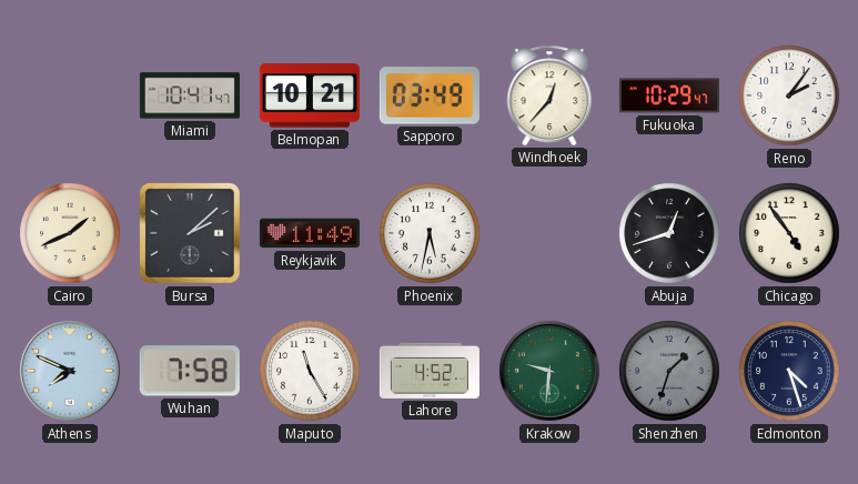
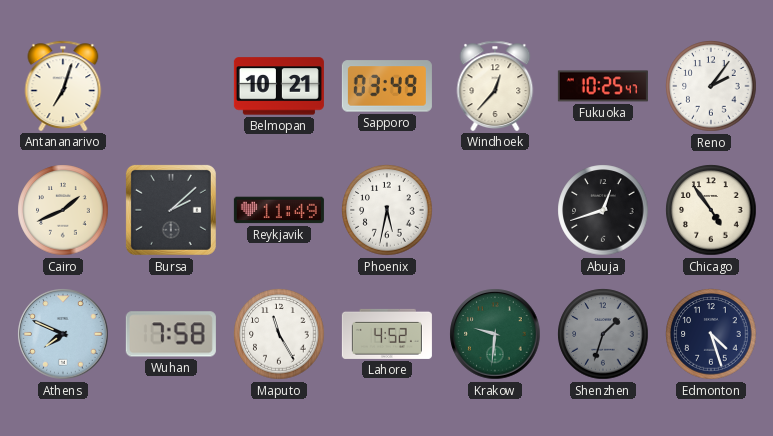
Antananarivo: none -> 7:03 (63, 86)
Miami: 10:41 -> none (190, 95)
Fukuoka: 10:29 -> 10:25 (603, 86)
